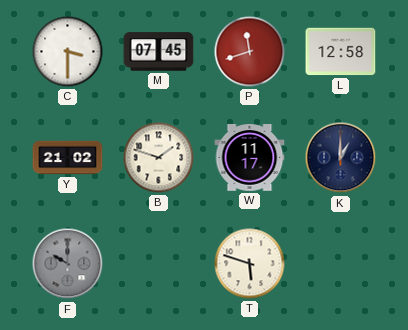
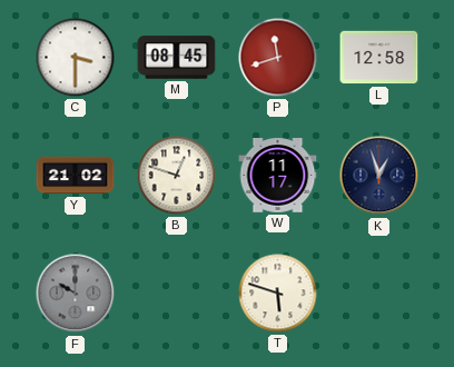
M: 07:45 -> 08:45 (177, 58)
B: 1:48 -> 12:48 (177, 176)
K: 1:00 -> 12:57 (379, 176)
